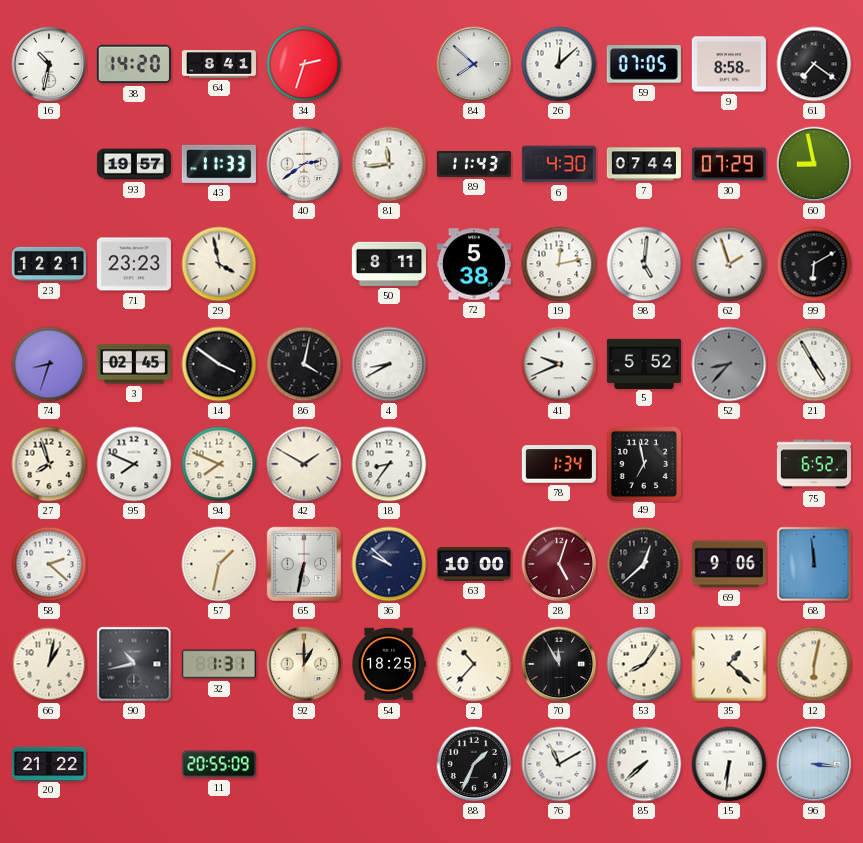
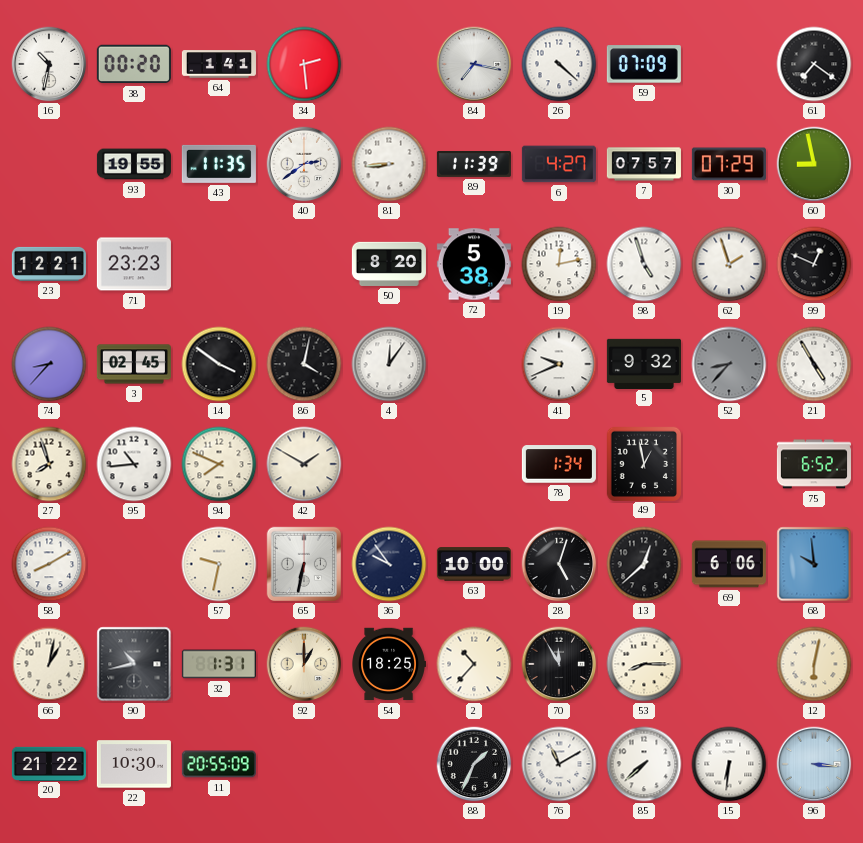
38: 14:20 -> 00:20 (134, 64)
64: 8:41 -> 1:41 (219, 64)
34: 2:33 -> 2:29 (304, 64)
84: 7:52 -> 7:17 (474, 64)
26: 12:08 -> 4:22 (559, 64)
59: 07:05 -> 07:09 (644, 64)
9: 8:58 -> none (729, 64)
93: 19:57 -> 19:55 (134, 164)
43: 11:33 -> 11:35 (219, 164)
81: 11:44 -> 8:44 (389, 164)
89: 11:43 -> 11:39 (474, 164)
6: 4:30 -> 4:27 (559, 164)
7: 07:44 -> 07:57 (644, 164)
29: 3:58 -> none (219, 264)
50: 8:11 -> 8:20 (389, 264)
98: 5:01 -> 4:57 (644, 264)
99: 6:10 -> 12:49 (814, 264)
74: 8:33 -> 8:37 (49, 364)
4: 8:40 -> 12:06 (389, 364)
5: 5:52 -> 9:32 (644, 363)
95: 7:49 -> 10:44 (134, 464)
18: 8:36 -> none (389, 464)
49: 6:58 -> 12:58 (643, 463)
58: 2:22 -> 8:10 (49, 564)
57: 1:32 -> 9:32 (219, 564)
36: 9:52 -> 9:54 (389, 564)
28 dial: burgundy -> black (559, 564)
69: 9:06 -> 6:06 (729, 564)
68: 11:59 -> 9:59 (814, 564)
53: 8:06 -> 8:15 (644, 664)
35: 1:22 -> none (729, 664)
22: none -> 10:30 (134, 764)
